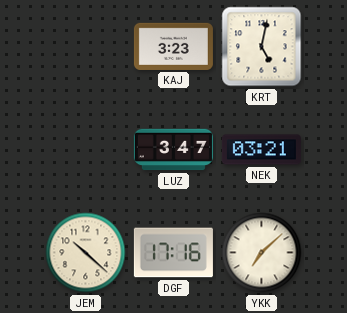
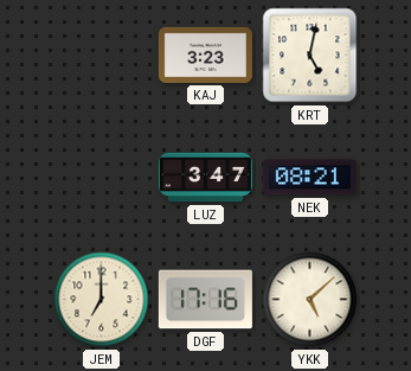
NEK: 03:21 -> 08:21 (309, 178)
JEM: 10:22 -> 7:00 (102, 300)
YKK: 7:08 -> 5:08 (310, 300)
